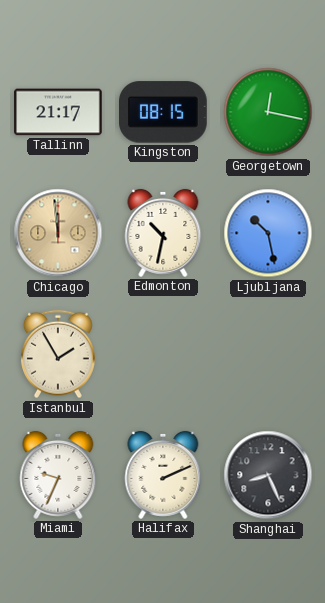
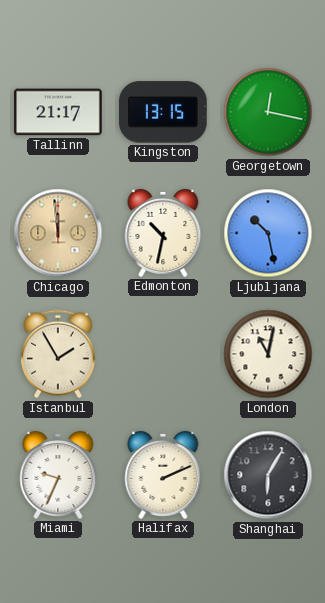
Kingston: 08:15 -> 13:15 (164, 112)
London: none -> 11:02 (268, 354)
Shanghai: 8:26 -> 6:05 (268, 475)
